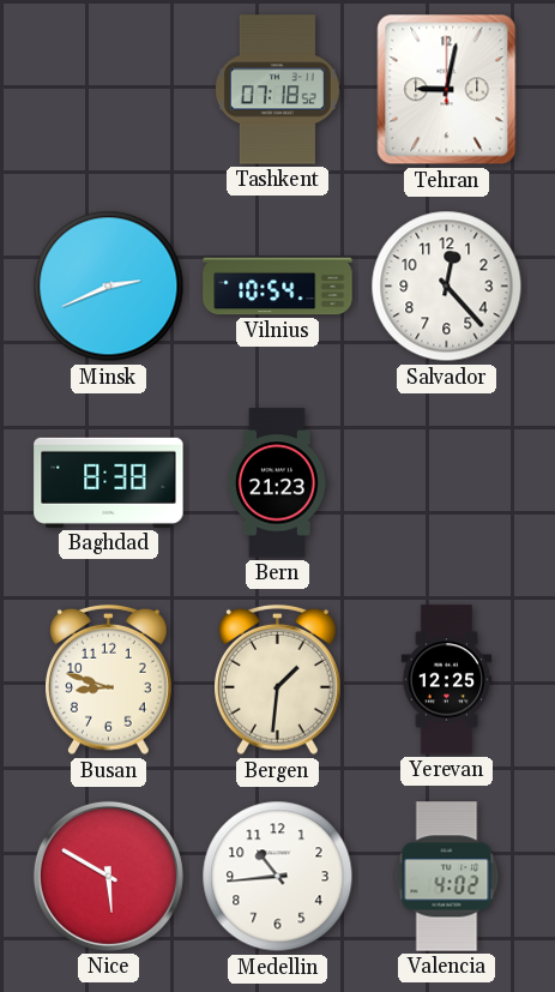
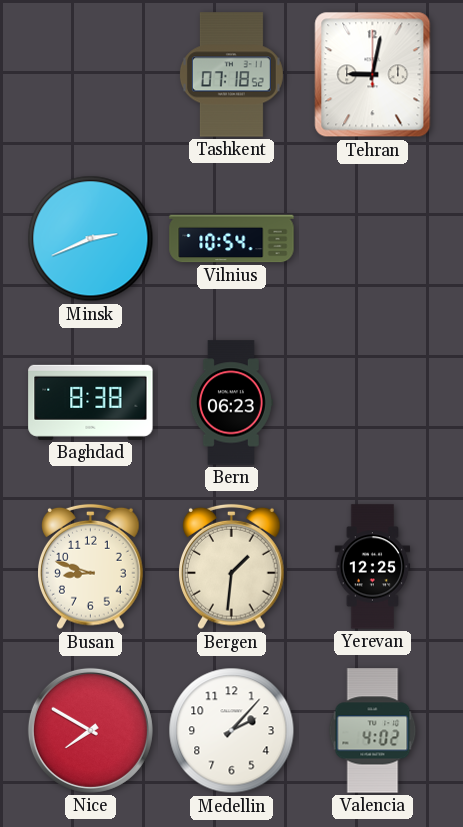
Salvador: 12:23 -> none (447, 287)
Bern: 21:23 -> 06:23 (231, 403)
Nice: 5:50 -> 7:50 (90, 730)
Medellin: 10:44 -> 2:07 (232, 731)
